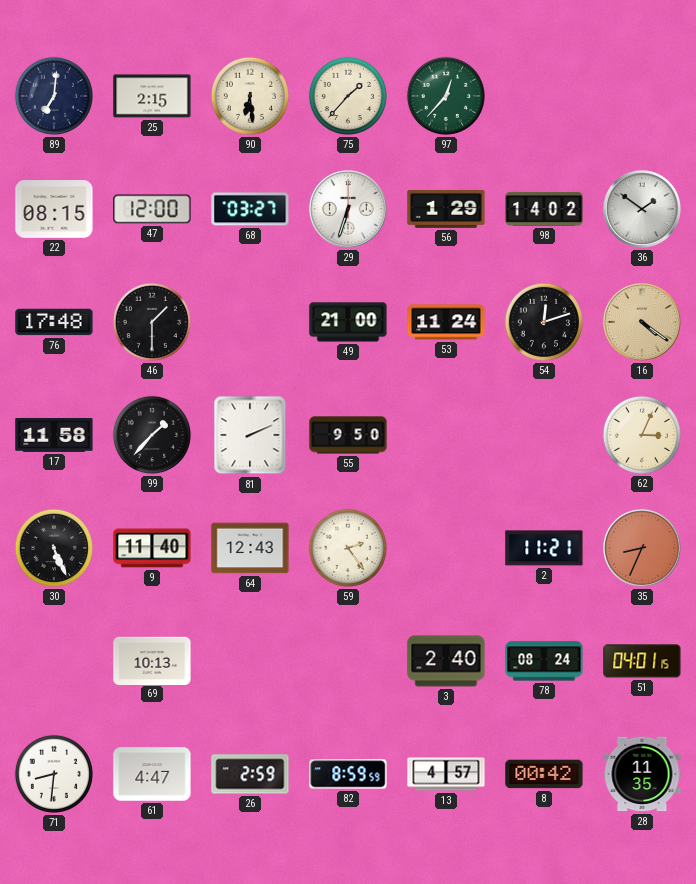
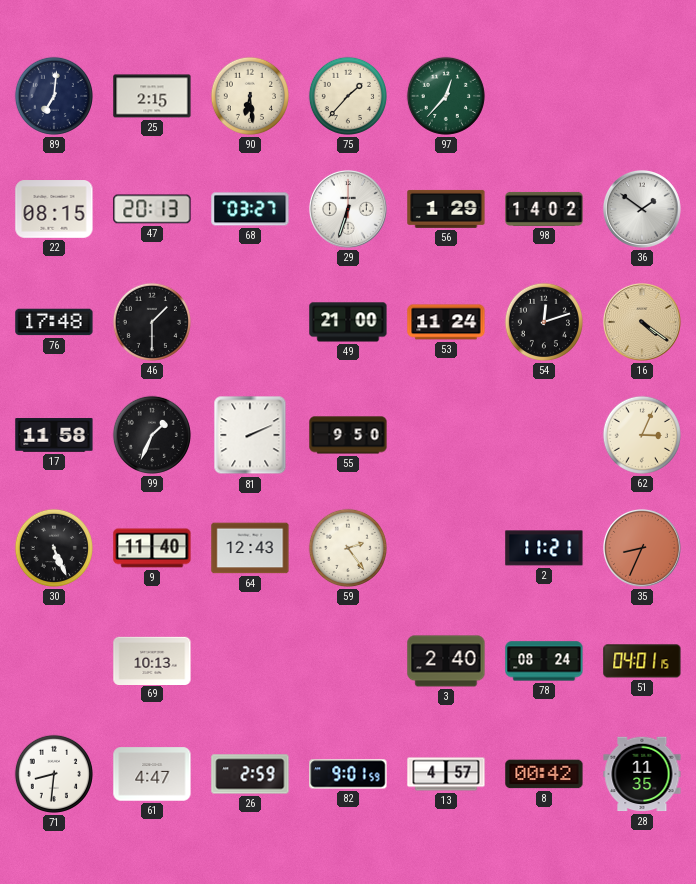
47: 12:00 -> 20:13 (152, 209)
99: 1:37 -> 1:34 (152, 435)
82: 8:59 -> 9:01 (348, 774)
